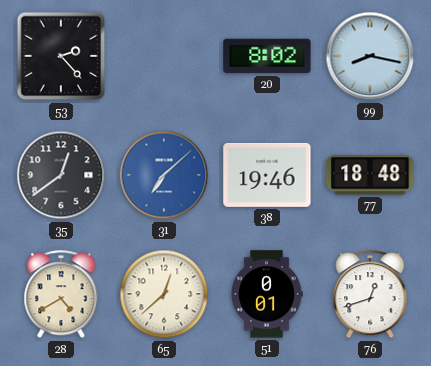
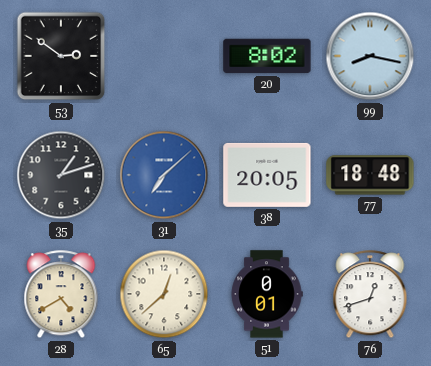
53: 2:23 -> 2:51 (61, 56)
35: 12:39 -> 1:12 (61, 175)
38: 19:46 -> 20:05 (267, 175)
